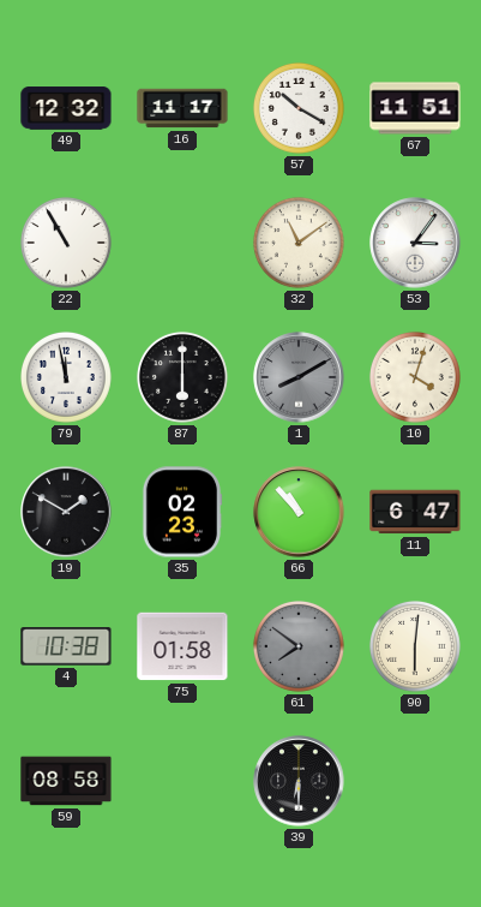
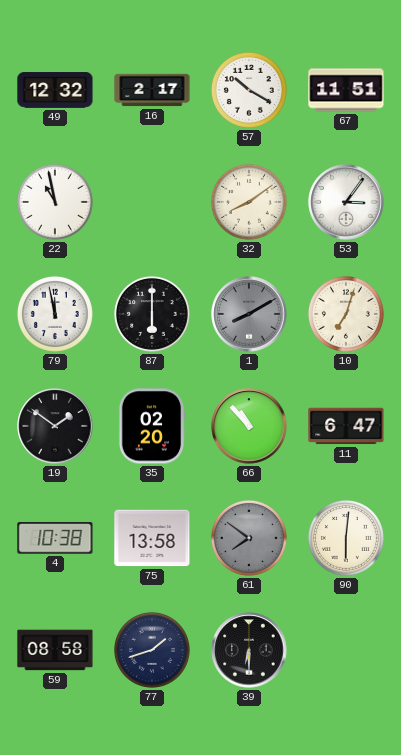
16: 11:17 -> 2:17 (152, 90)
22: 10:55 -> 10:58 (55, 202)
32: 11:09 -> 8:09 (249, 202)
10: 4:03 -> 7:03 (346, 314)
19: 1:50 -> 1:51 (55, 426)
35: 02:23 -> 02:20 (152, 426)
75: 01:58 -> 13:58 (152, 538)
77: none -> 1:42 (152, 650)
